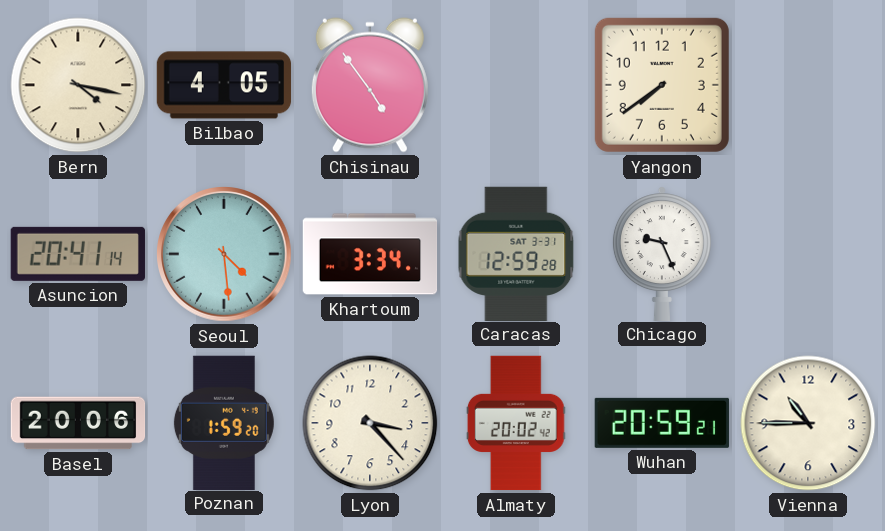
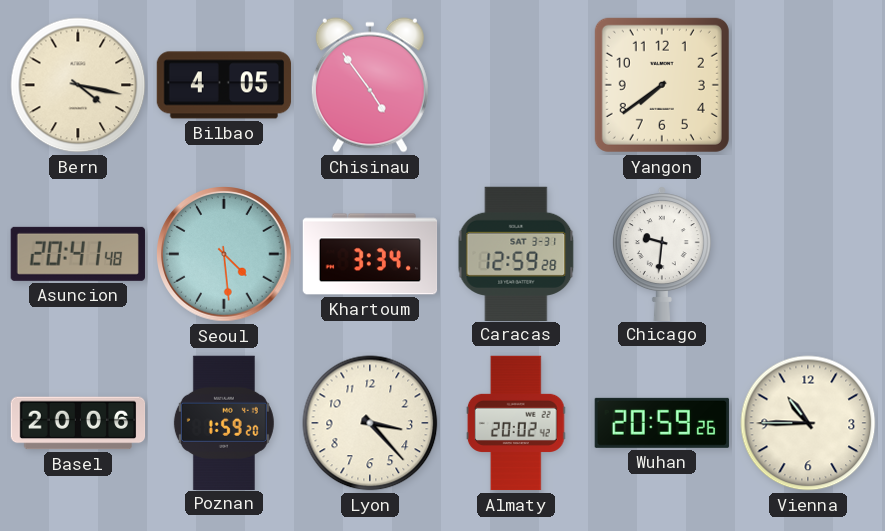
Asuncion: 20:41:14 -> 20:41:48 (78, 254)
Chicago: 9:26 -> 9:31 (662, 253)
Wuhan: 20:59:21 -> 20:59:26 (662, 423)
